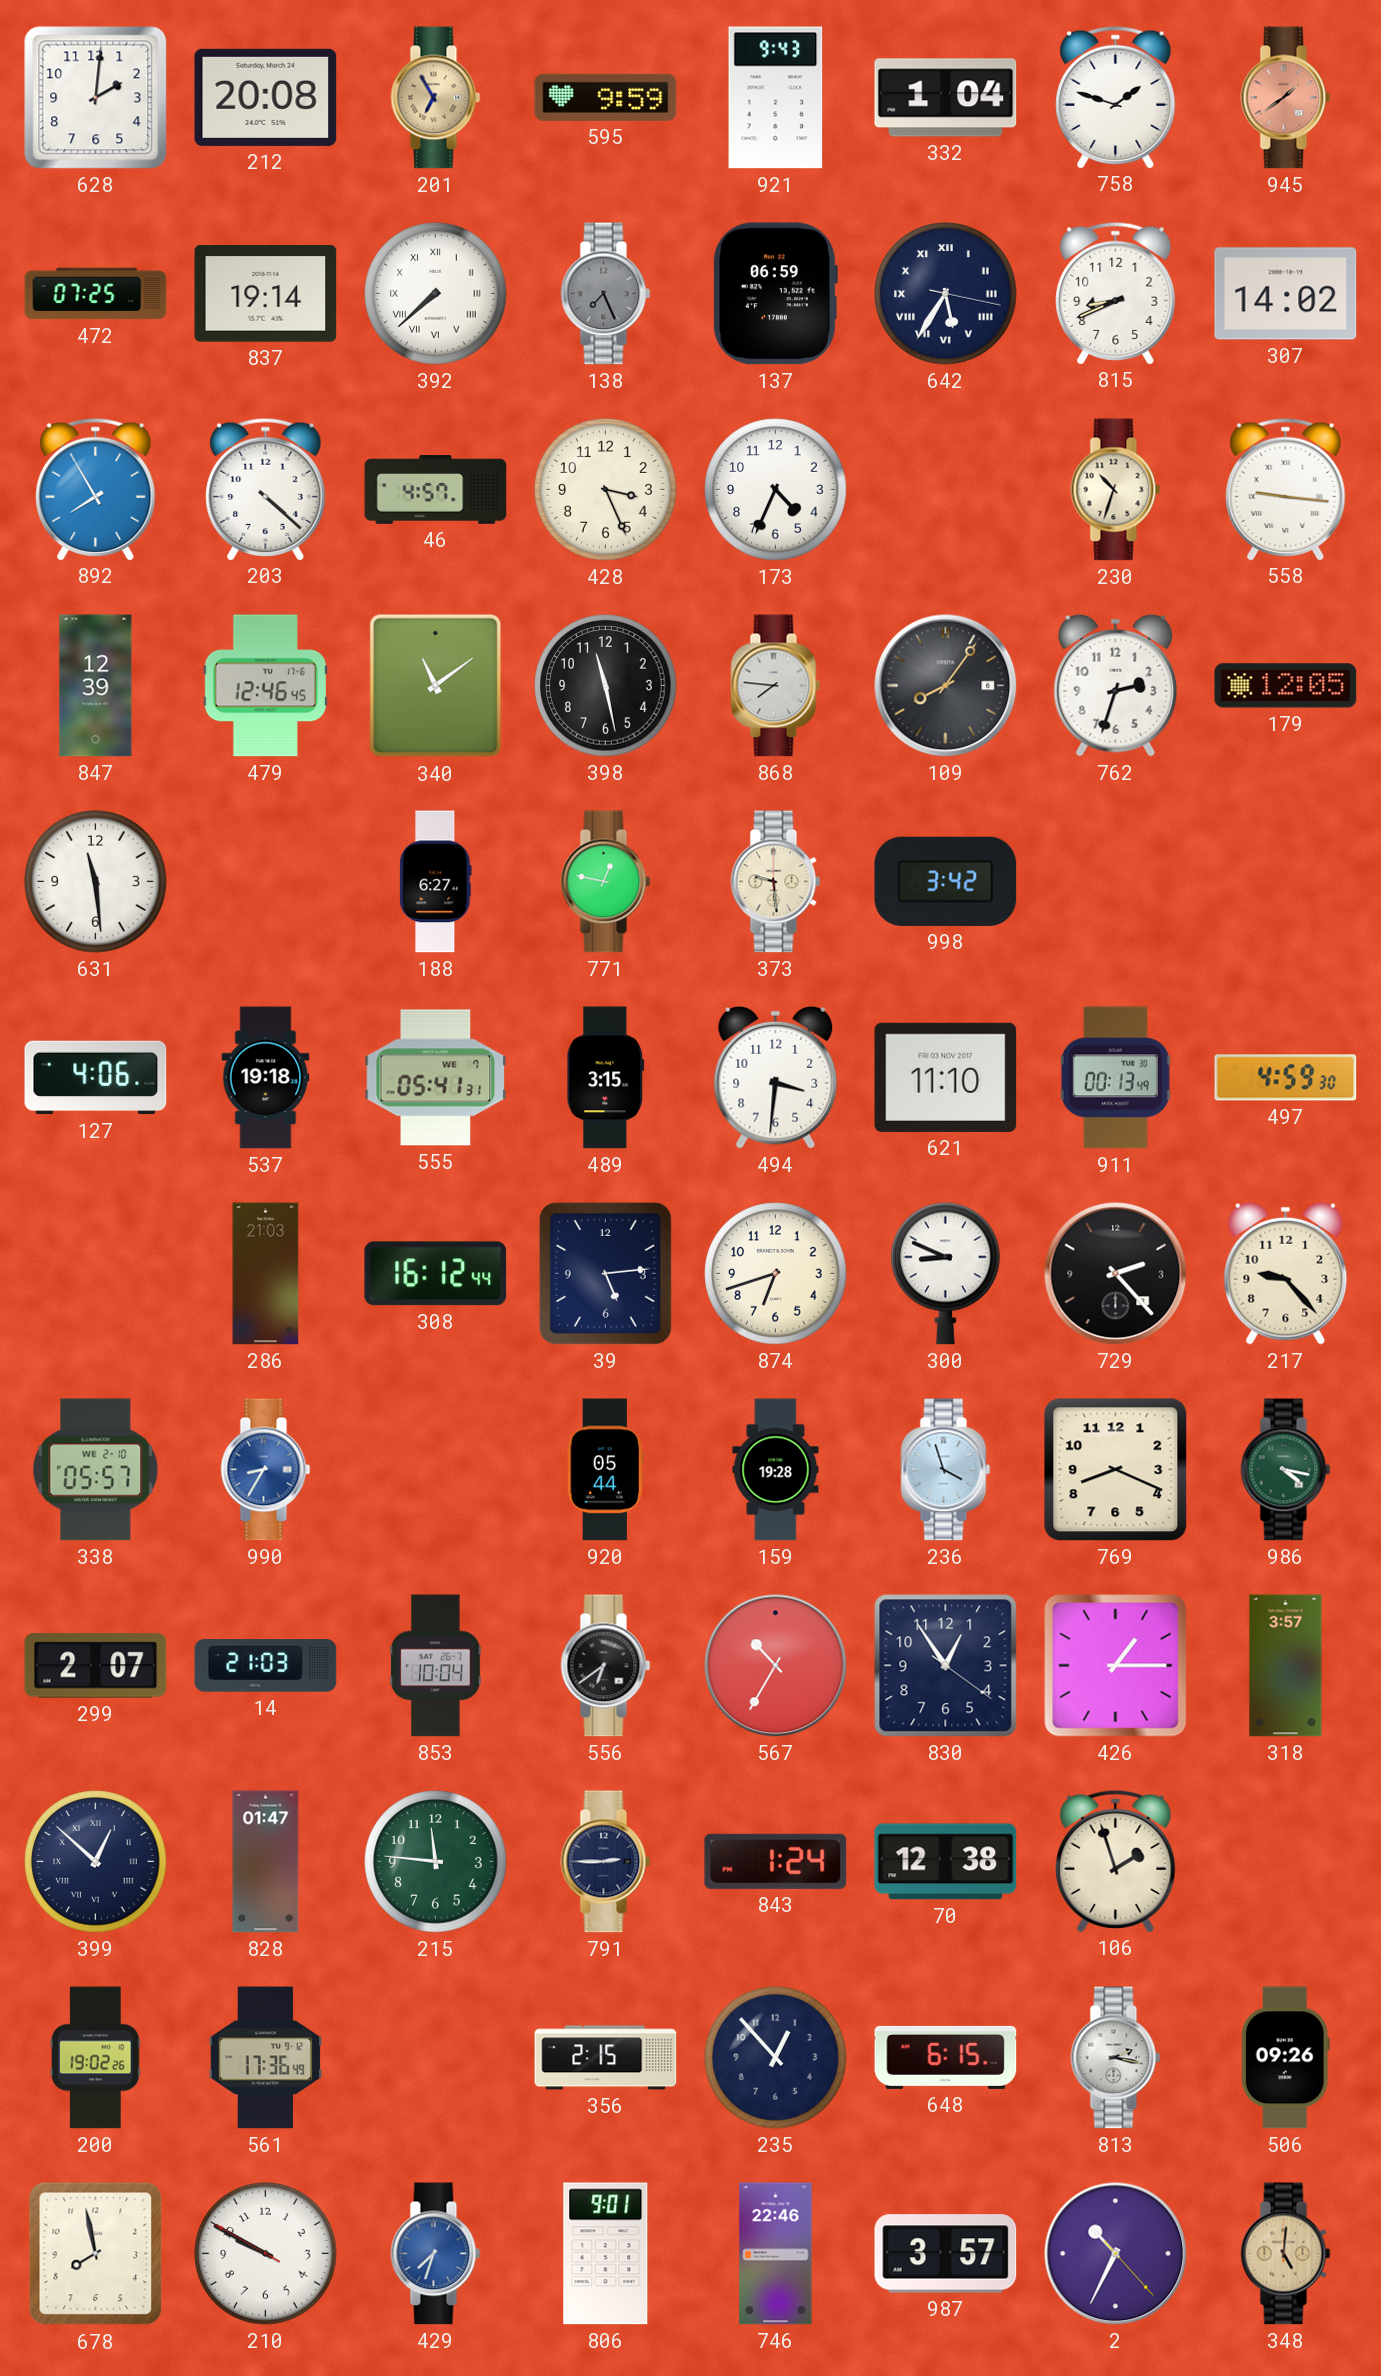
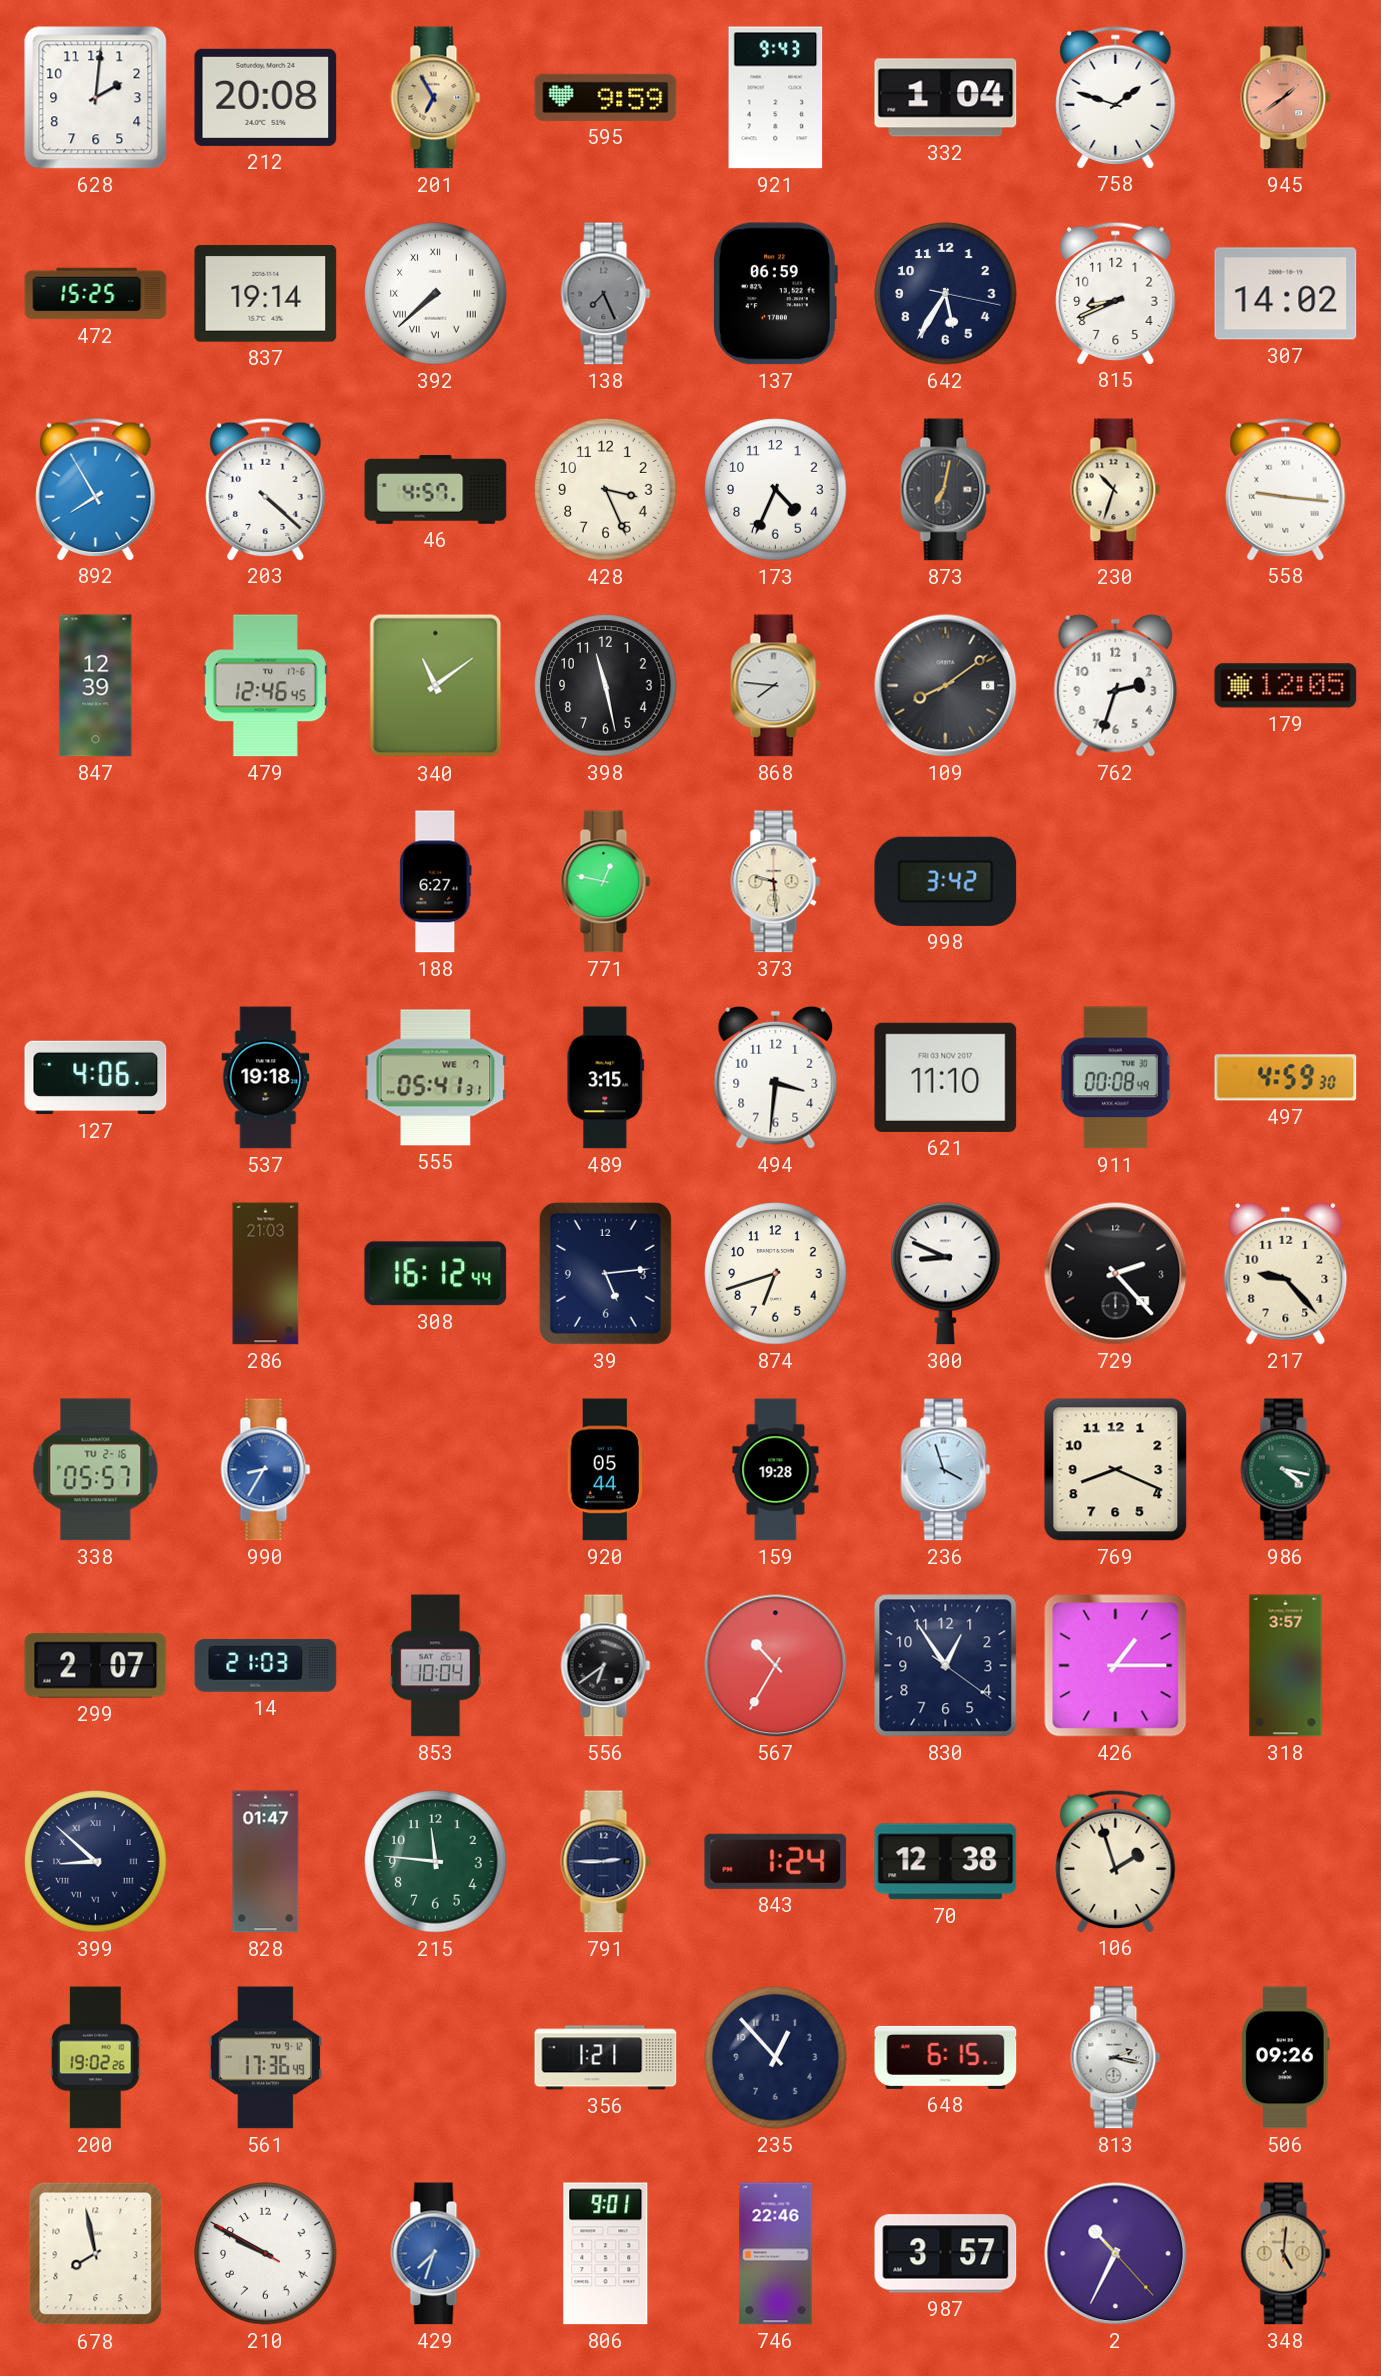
472: 07:25 -> 15:25 (96, 294)
642 numerals: Roman -> Arabic (946, 294)
873: none -> 7:02 (946, 490)
109: 8:06 -> 8:09 (946, 686)
631: 11:29 -> none (96, 882)
911: 00:13 -> 00:08 (1115, 1078)
338 date: WE 2-10 -> TU 2-16 (96, 1470)
399: 12:52 -> 8:52 (96, 1862)
356: 2:15 -> 1:21 (606, 2058)
